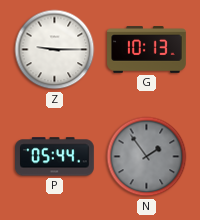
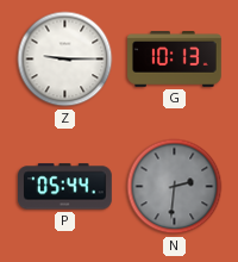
N: 1:54 -> 2:31 (175, 187)
